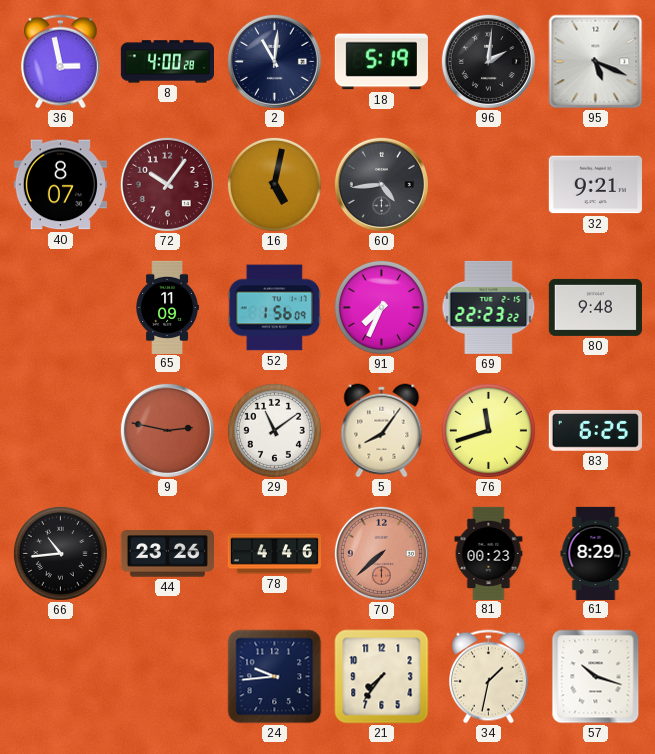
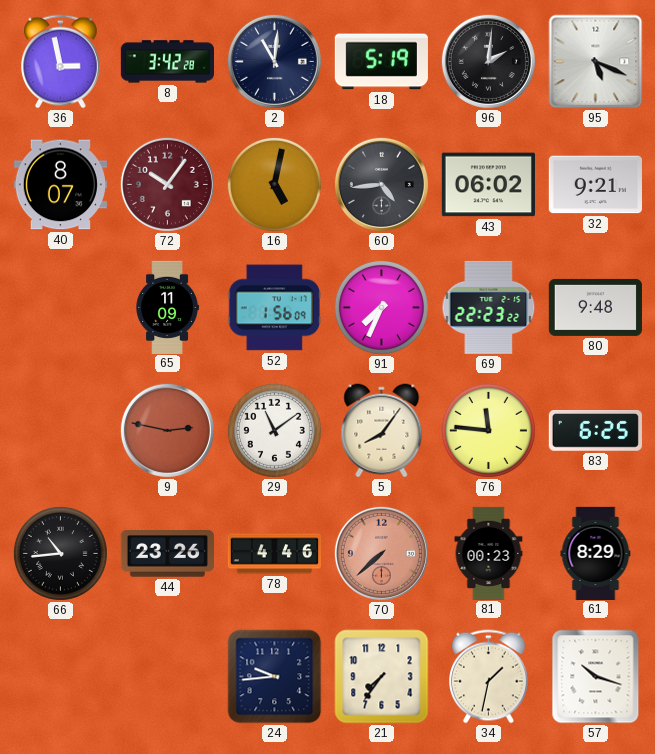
8: 4:00 -> 3:42 (167, 62)
43: none -> 06:02 (488, 185)
76: 11:42 -> 11:46 (488, 430)
